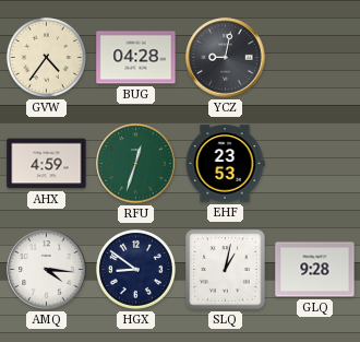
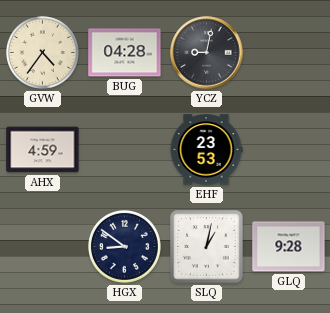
RFU: 12:33 -> none (136, 164)
AMQ: 4:16 -> none (47, 270)
